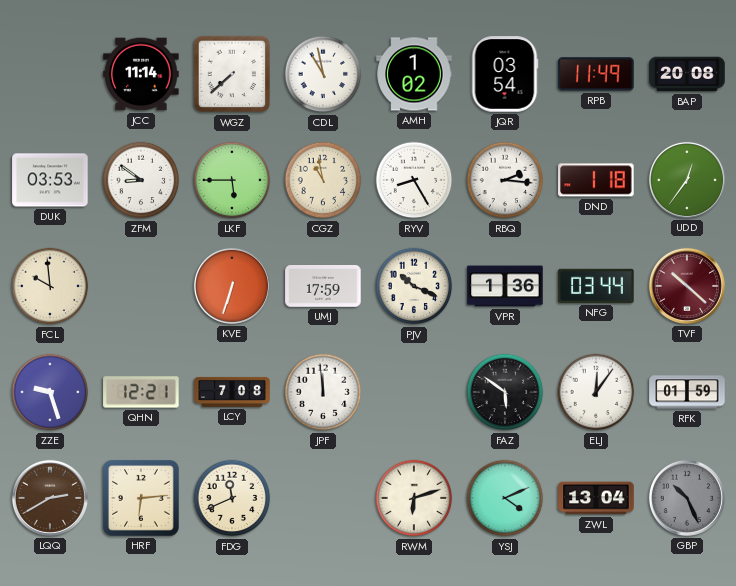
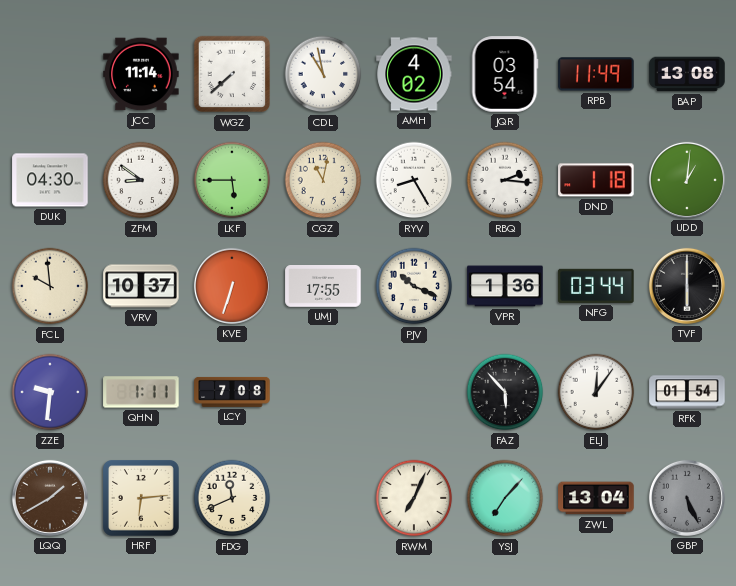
AMH: 1:02 -> 4:02 (414, 74)
BAP: 20:08 -> 13:08 (687, 74)
DUK: 03:53 -> 04:30 (50, 180)
CGZ: 10:58 -> 11:02 (323, 180)
UDD: 12:36 -> 1:01 (687, 180)
VRV: none -> 10:37 (141, 286)
UMJ: 17:59 -> 17:55 (323, 287)
TVF: 10:22 -> 6:00 (687, 286)
TVF dial: burgundy -> black (687, 286)
ZZE: 9:27 -> 9:31 (50, 392)
QHN: 12:21 -> 1:11 (141, 392)
JPF: 11:59 -> none (323, 392)
FAZ: 5:51 -> 5:53 (505, 392)
RFK: 01:59 -> 01:54 (687, 392)
LQQ: 2:40 -> 1:40 (50, 498)
RWM: 6:12 -> 7:04 (414, 498)
YSJ: 4:11 -> 7:07 (505, 498)
GBP: 10:26 -> 5:26 (687, 498)
